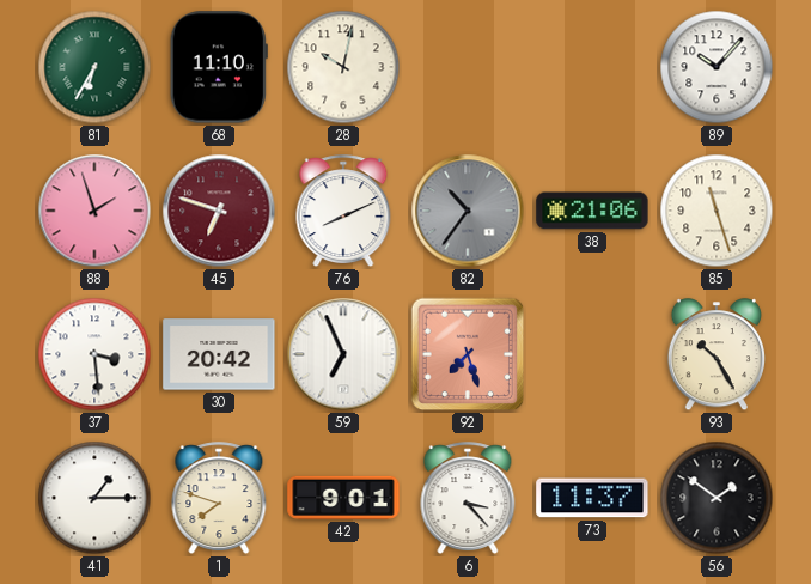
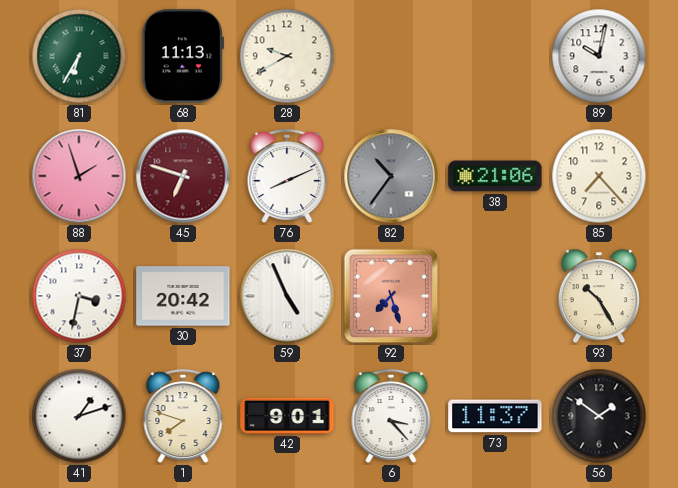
68: 11:10 -> 11:13 (183, 56)
28: 10:02 -> 9:40 (287, 56)
89: 10:07 -> 10:02 (599, 56)
85: 11:27 -> 7:23 (599, 176)
37: 3:29 -> 3:32 (79, 296)
59: 6:56 -> 4:56 (287, 296)
41: 1:15 -> 1:12 (79, 416)
